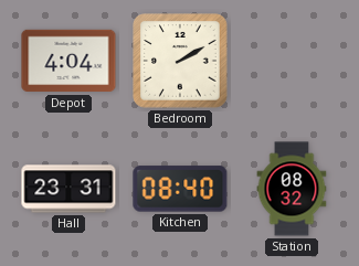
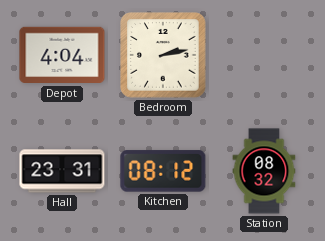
Bedroom: 2:10 -> 2:13 (163, 55)
Kitchen: 08:40 -> 08:12 (163, 171)
